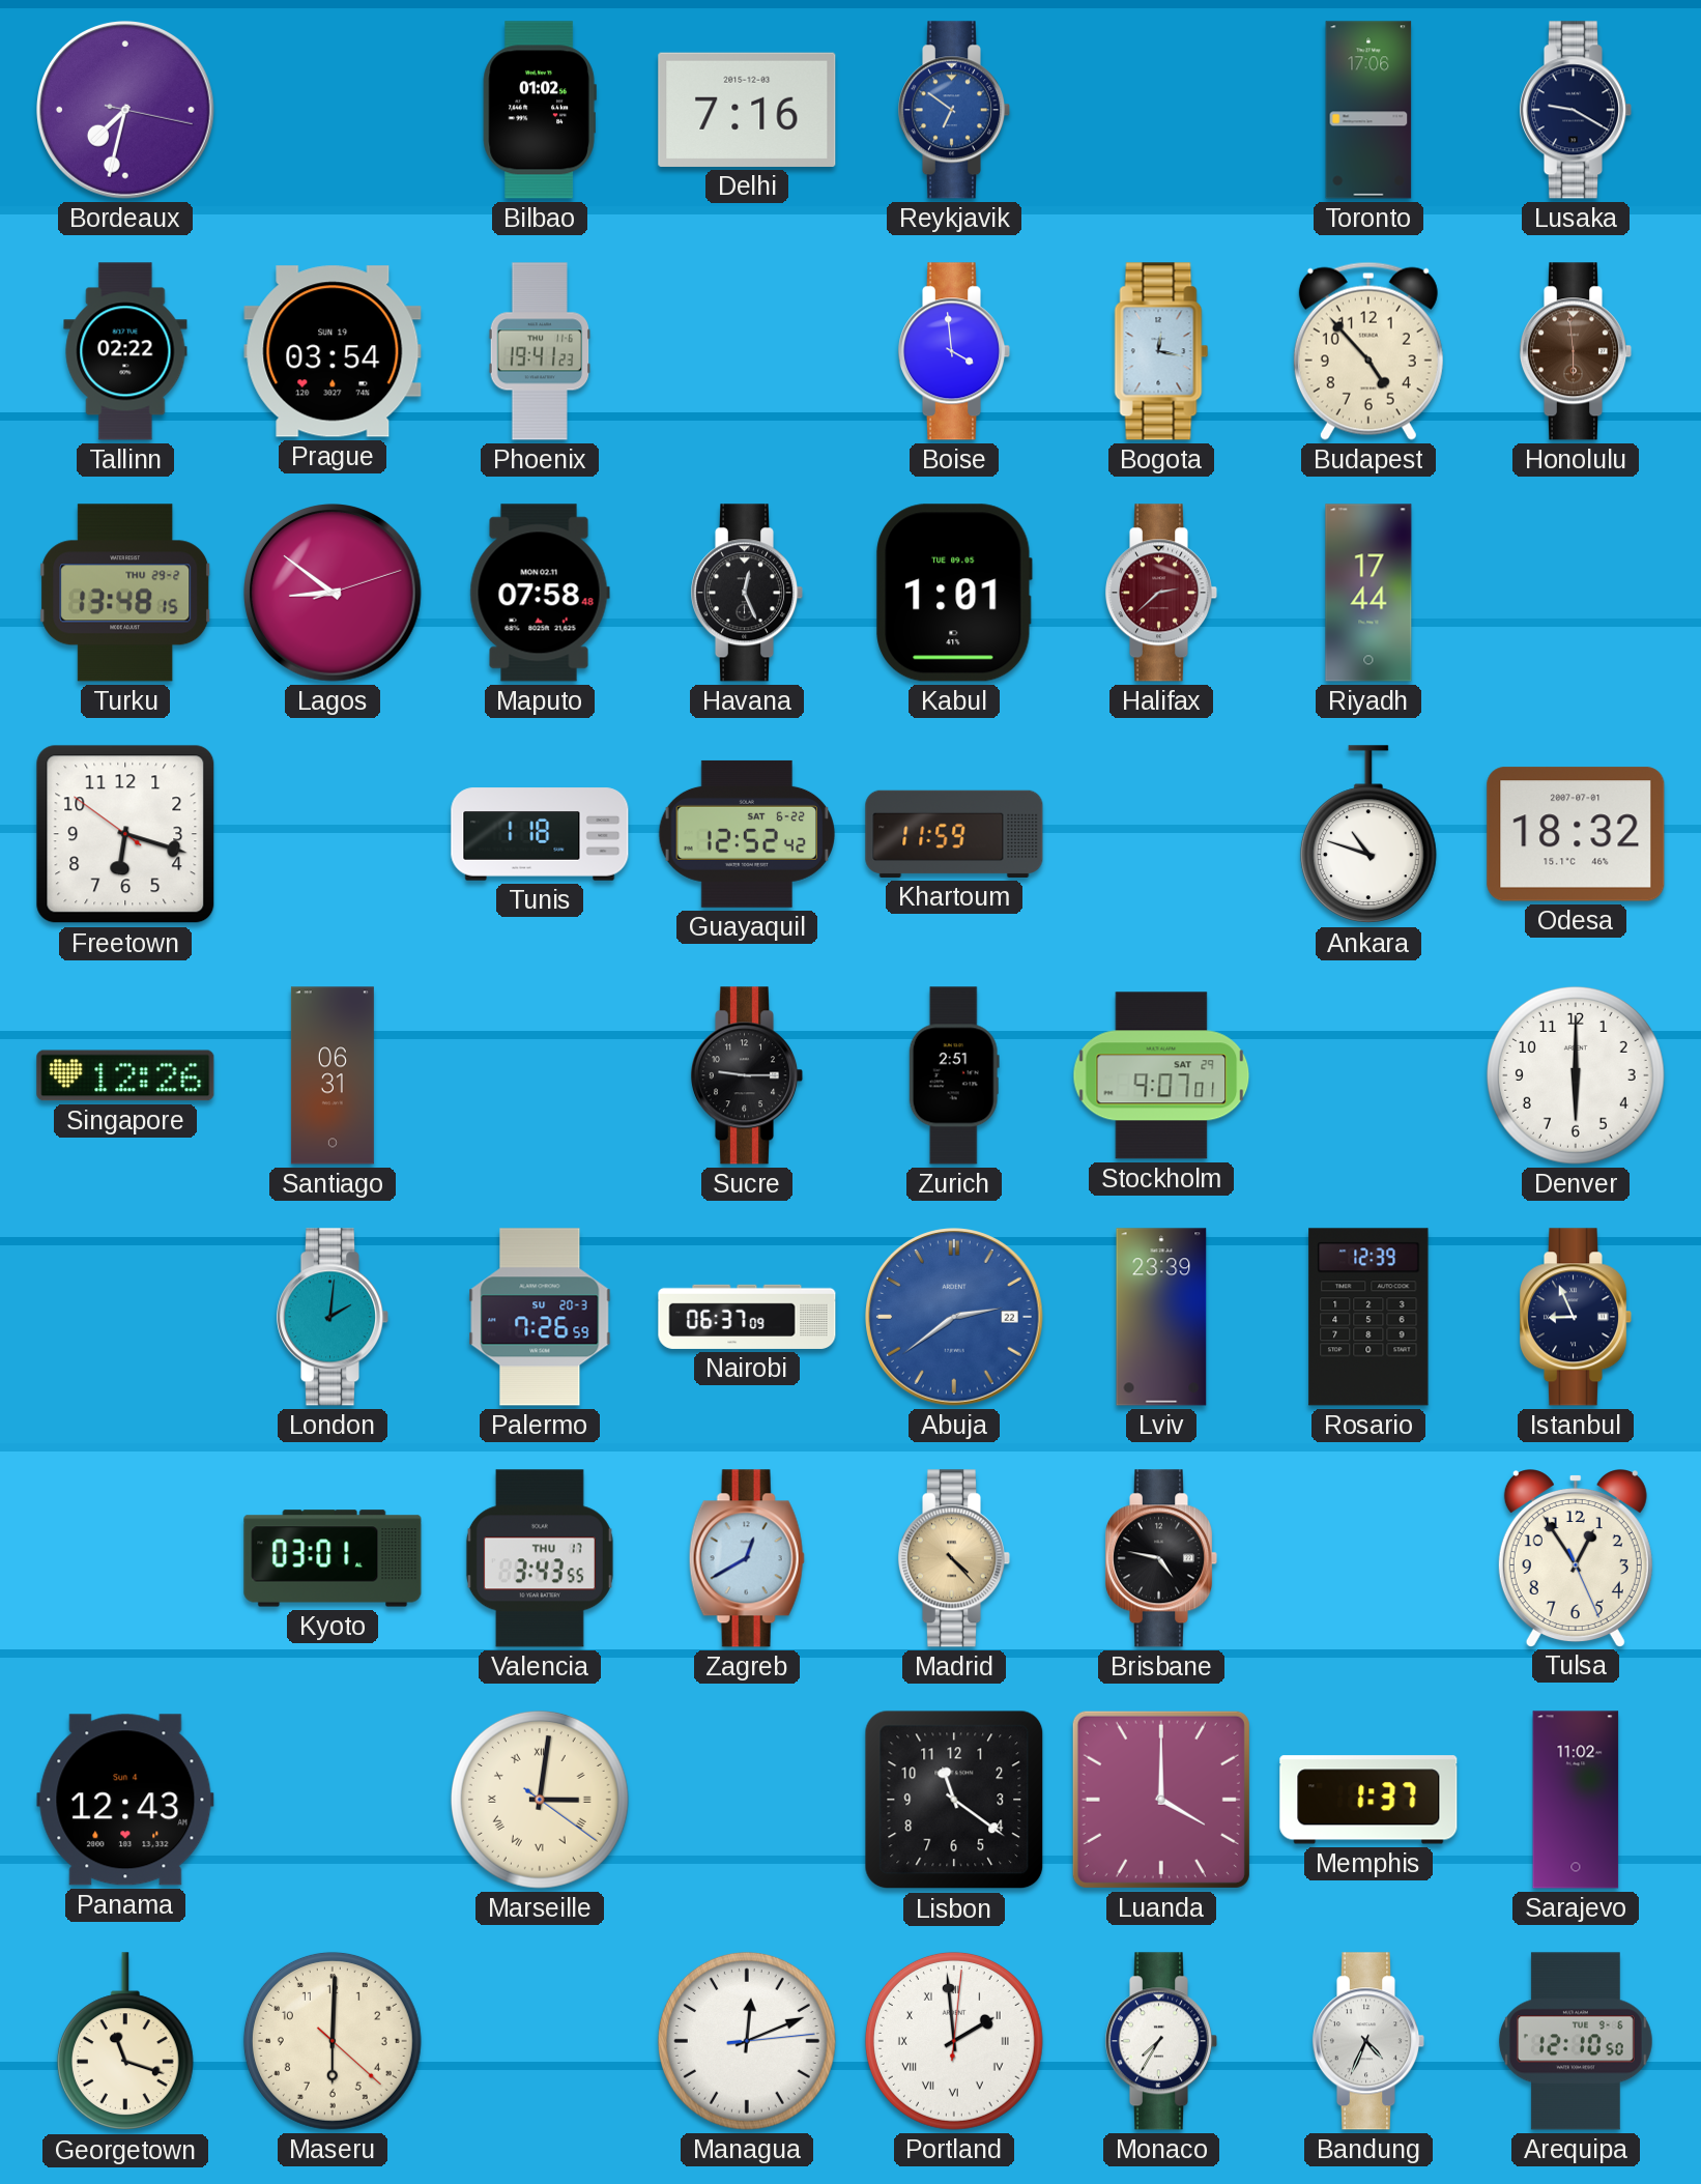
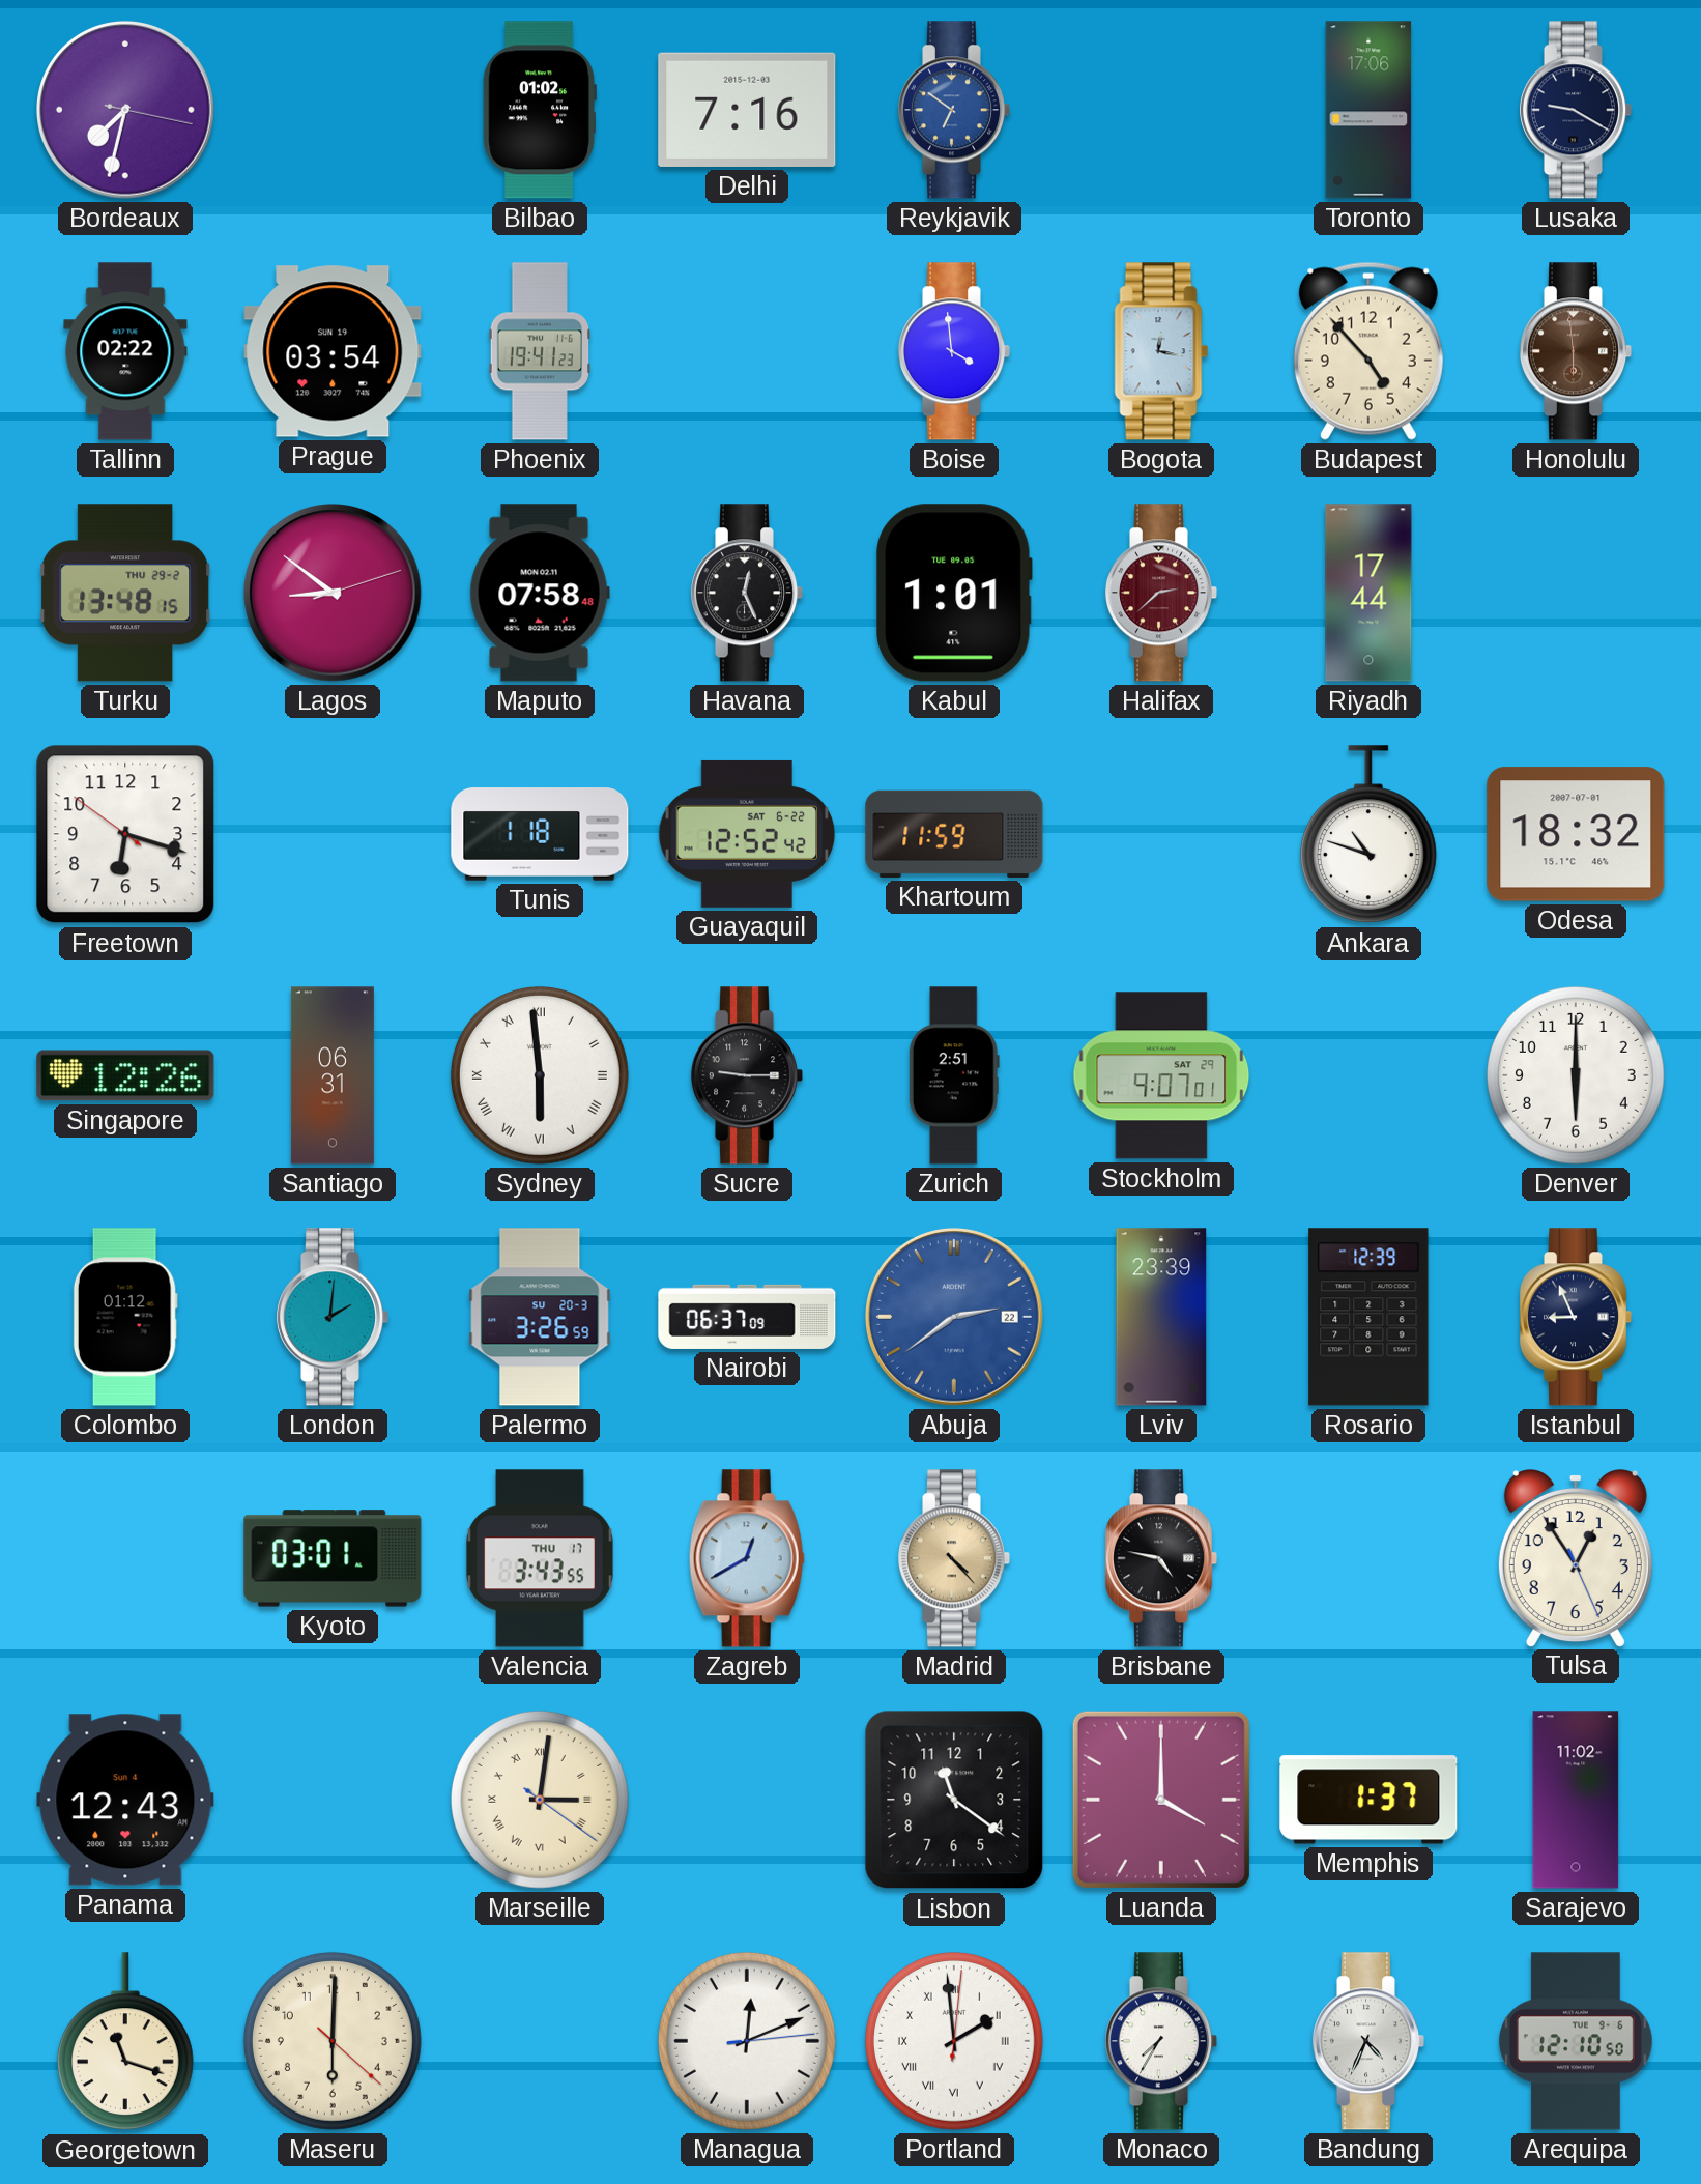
Sydney: none -> 5:59 (540, 1075)
Colombo: none -> 01:12 (125, 1317)
Palermo: 7:26 -> 3:26 (540, 1317)
